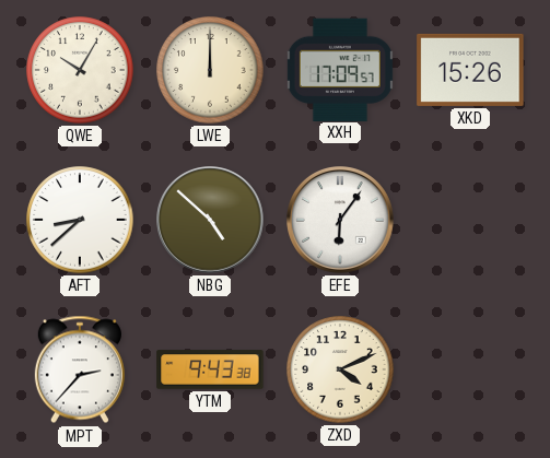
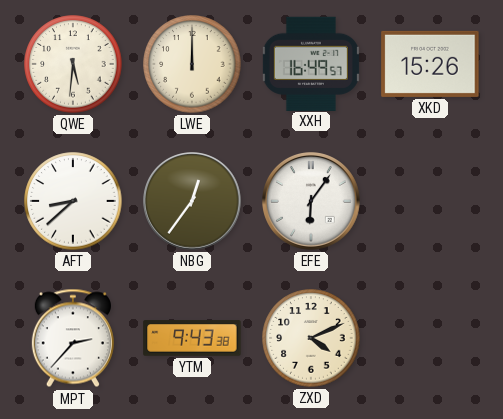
QWE: 10:05 -> 5:31 (73, 64)
XXH: 17:09 -> 16:49 (311, 63)
NBG: 4:52 -> 12:36 (193, 202)
